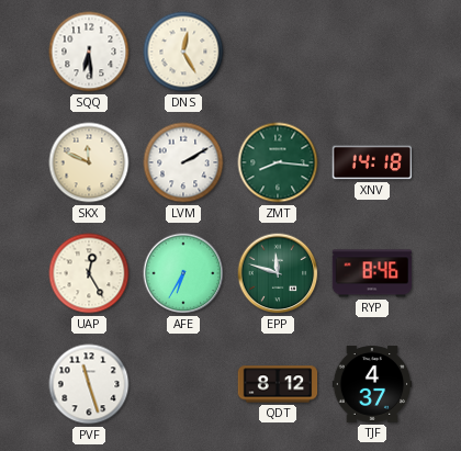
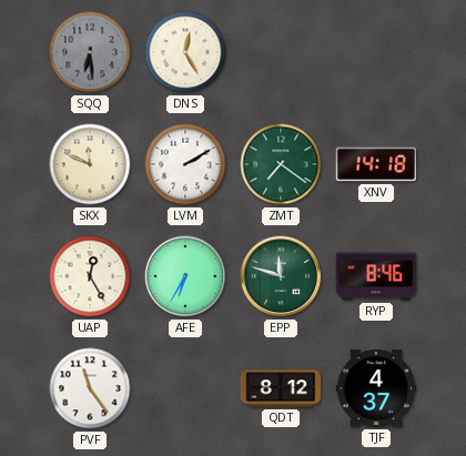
SQQ dial: white -> grey (90, 52)
ZMT: 8:16 -> 7:21 (281, 164)
PVF: 11:27 -> 11:24 (90, 388)
